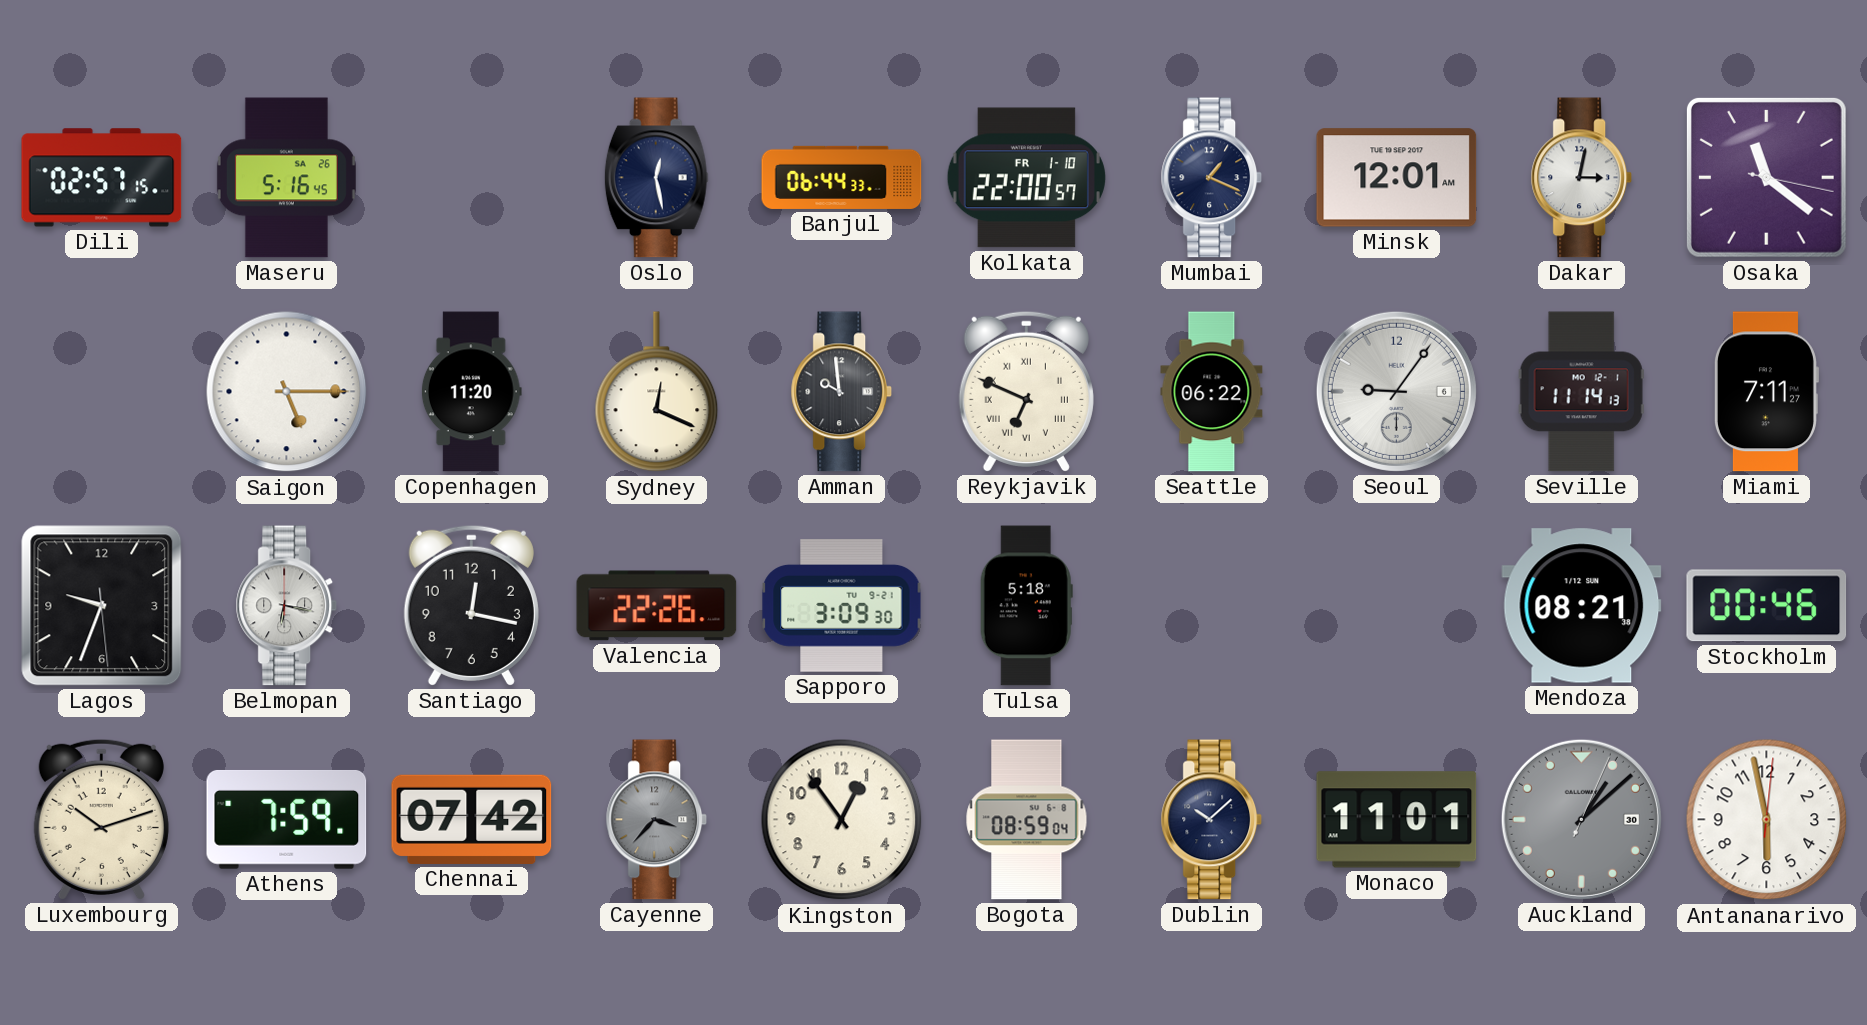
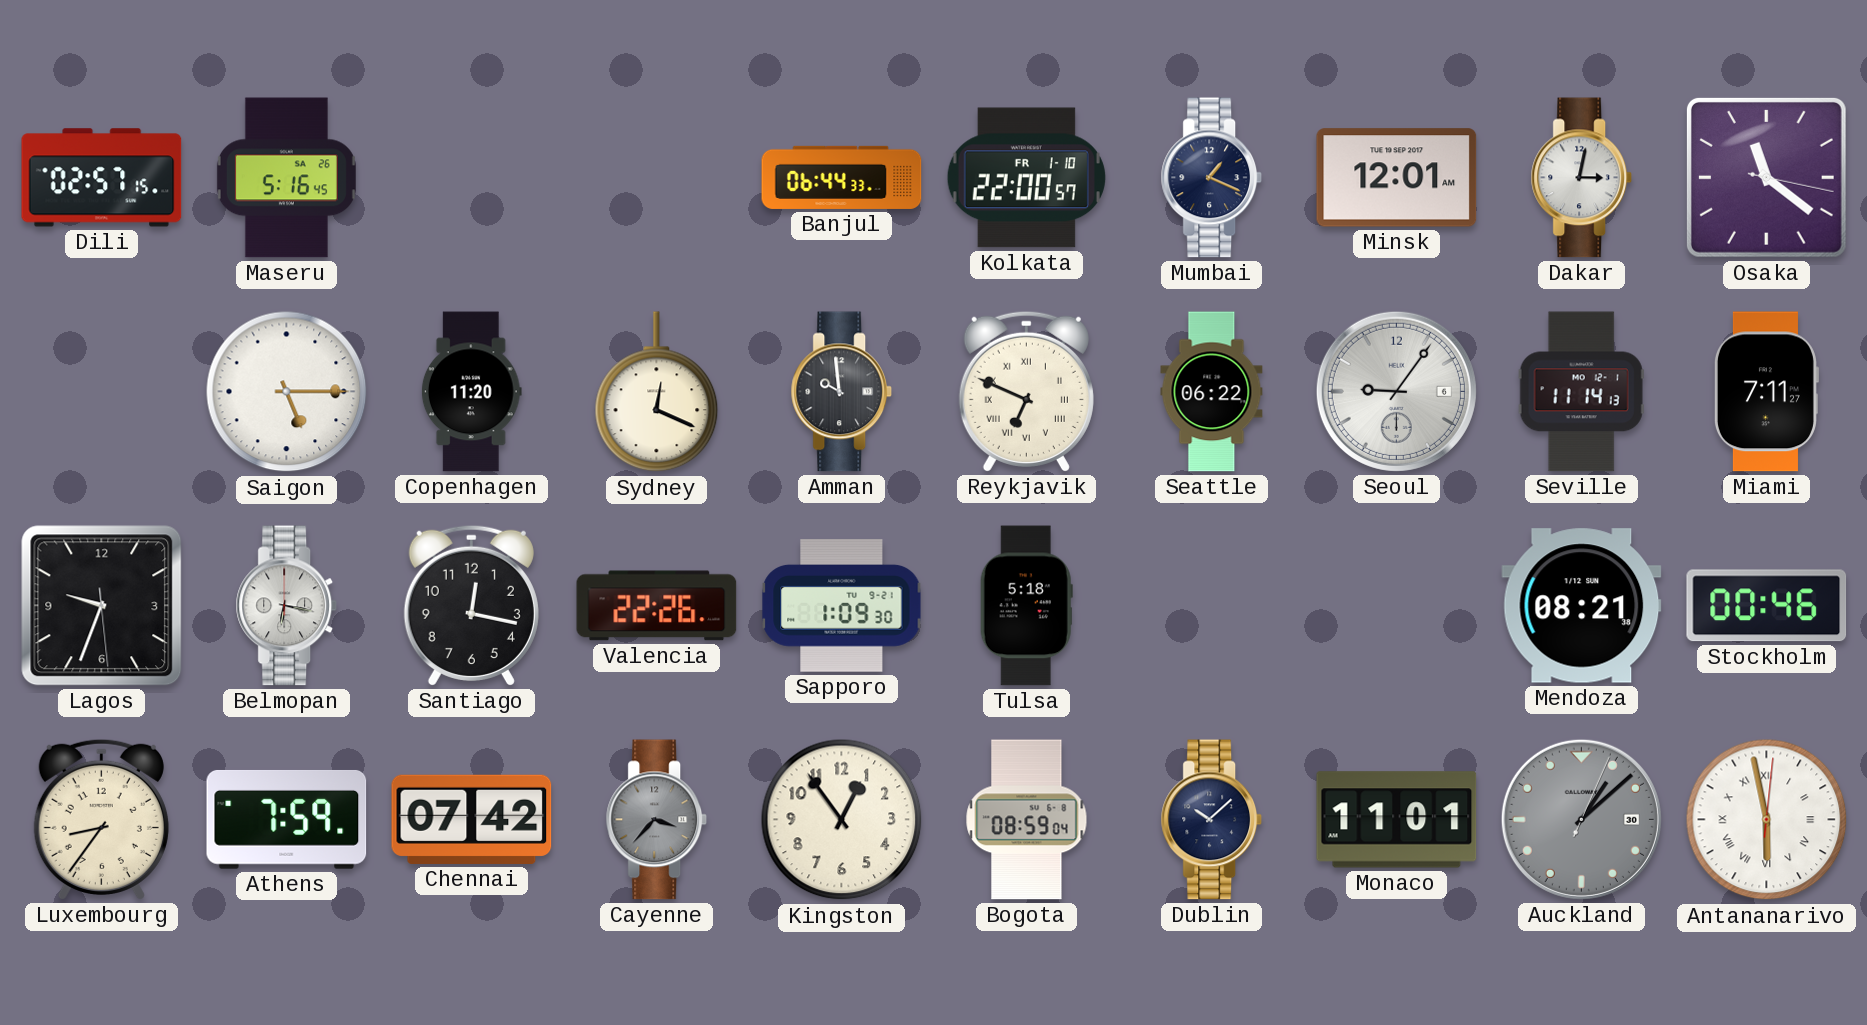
Oslo: 12:28 -> none (656, 178)
Sapporo: 3:09 -> 1:09 (842, 606)
Luxembourg: 10:12 -> 8:36 (101, 819)
Antananarivo numerals: Arabic -> Roman (1767, 820)
